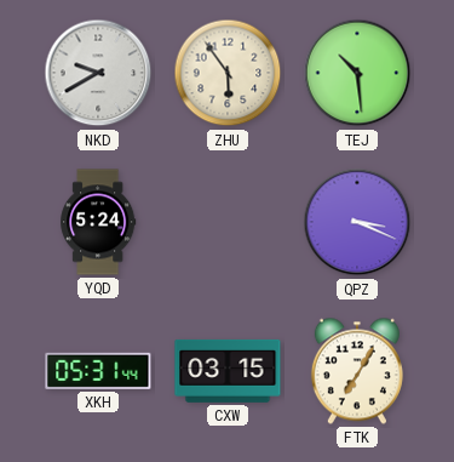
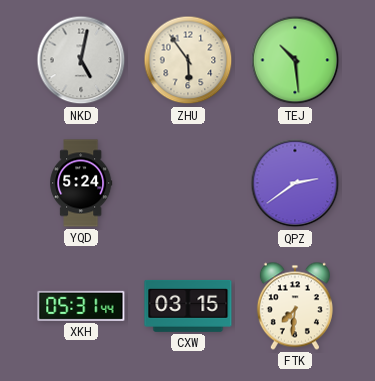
NKD: 9:40 -> 5:02 (81, 60)
QPZ: 3:19 -> 2:39 (295, 183)
FTK: 7:05 -> 7:31 (295, 306)
